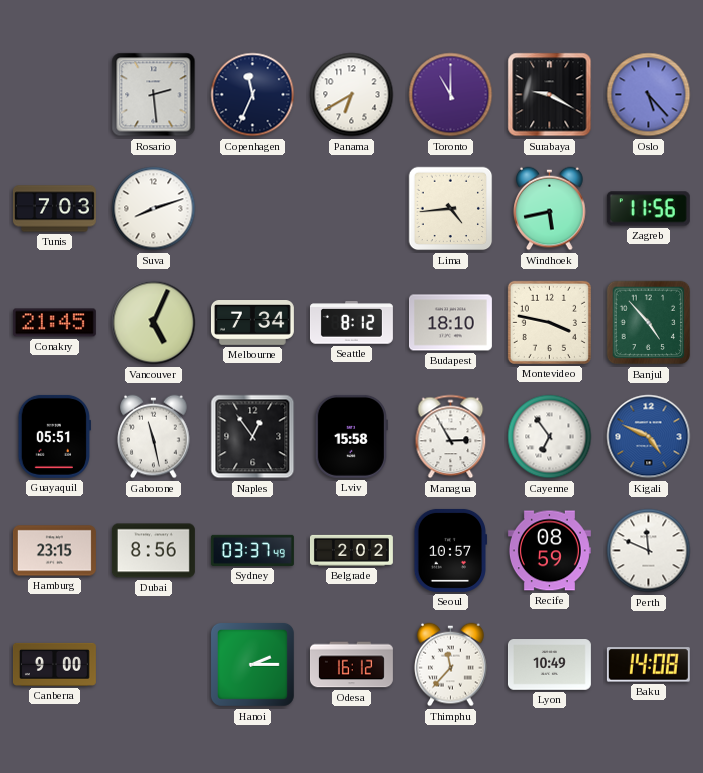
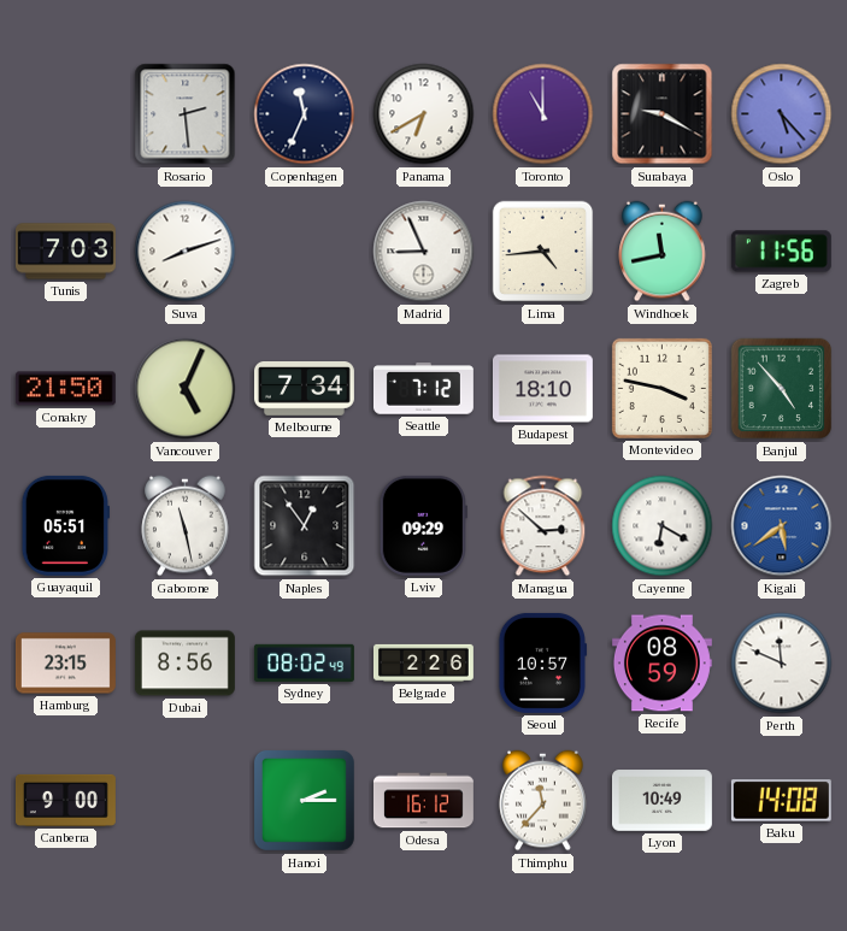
Madrid: none -> 8:56 (424, 252)
Windhoek: 5:43 -> 11:43 (663, 252)
Conakry: 21:45 -> 21:50 (65, 389)
Seattle: 8:12 -> 7:12 (423, 389)
Lviv: 15:58 -> 09:29 (423, 525)
Managua: 2:55 -> 2:52 (543, 526)
Cayenne: 6:54 -> 6:20 (663, 526)
Kigali: 4:49 -> 5:39 (782, 526)
Sydney: 03:37 -> 08:02 (304, 662)
Belgrade: 2:02 -> 2:26 (423, 662)
